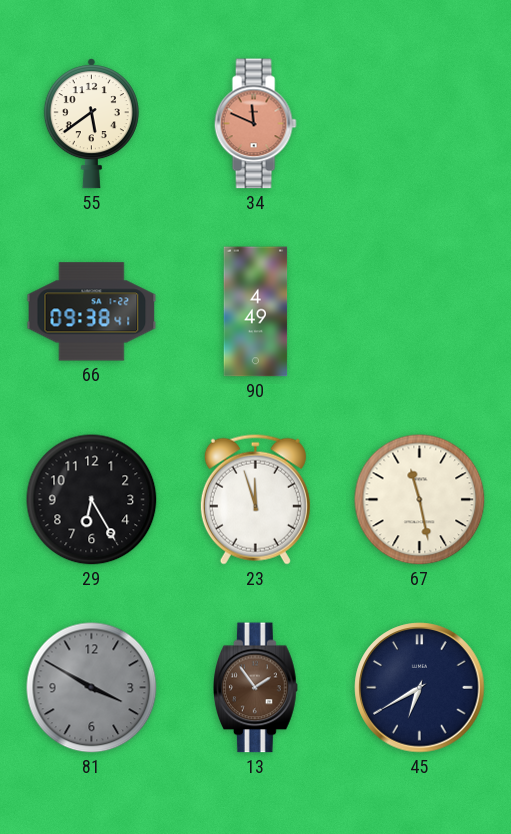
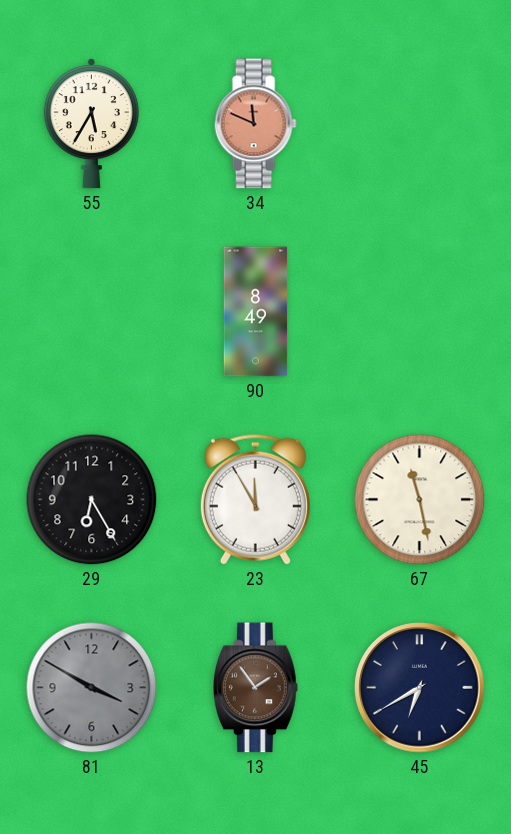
55: 5:39 -> 5:35 (91, 124)
66: 09:38 -> none (92, 312)
90: 4:49 -> 8:49 (256, 312)
23: 11:57 -> 11:55 (255, 499)
